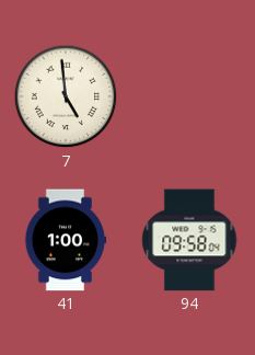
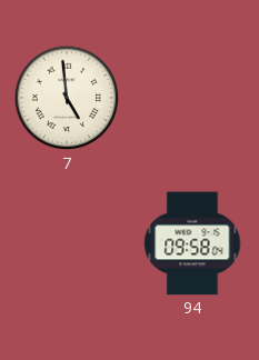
41: 1:00 -> none (66, 240)
